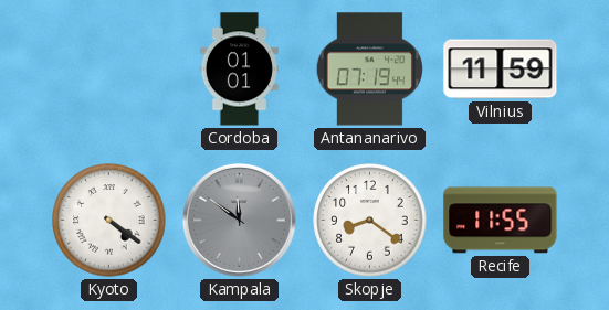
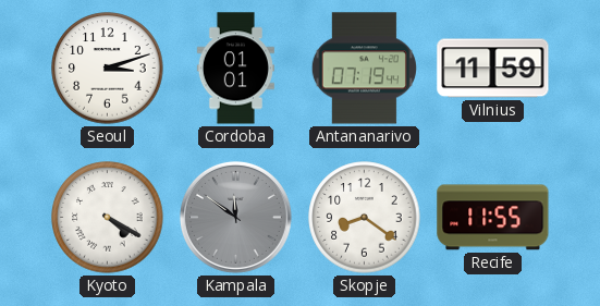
Seoul: none -> 3:12 (108, 69)
Kyoto: 4:21 -> 4:20 (108, 218)
